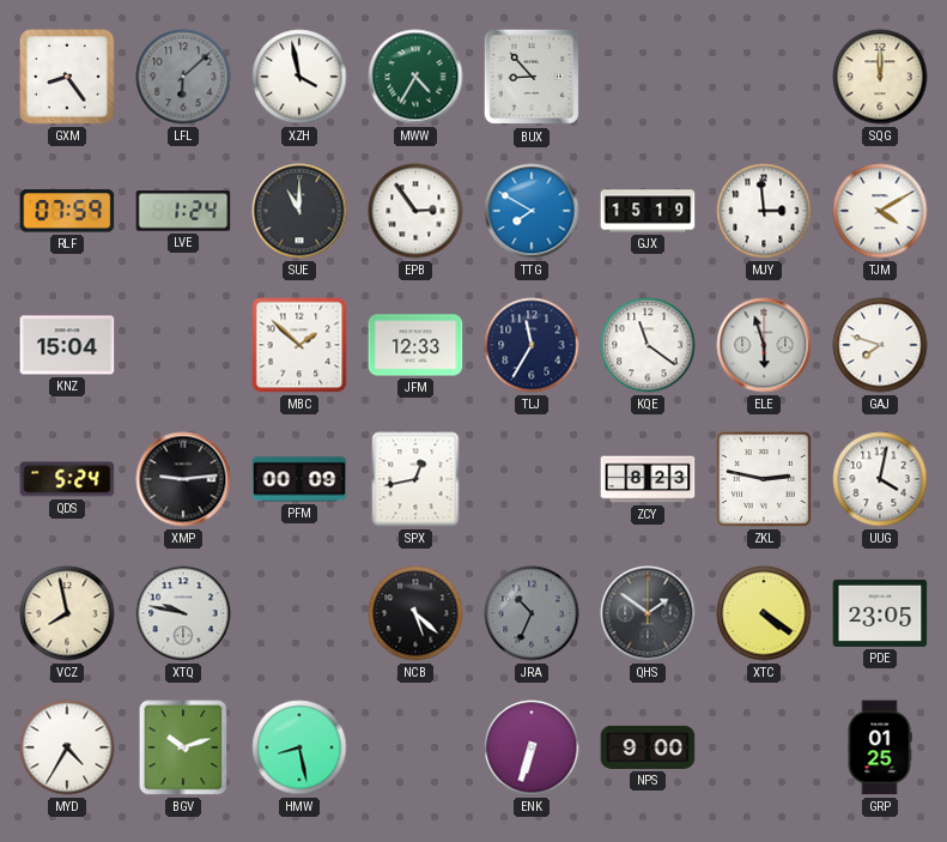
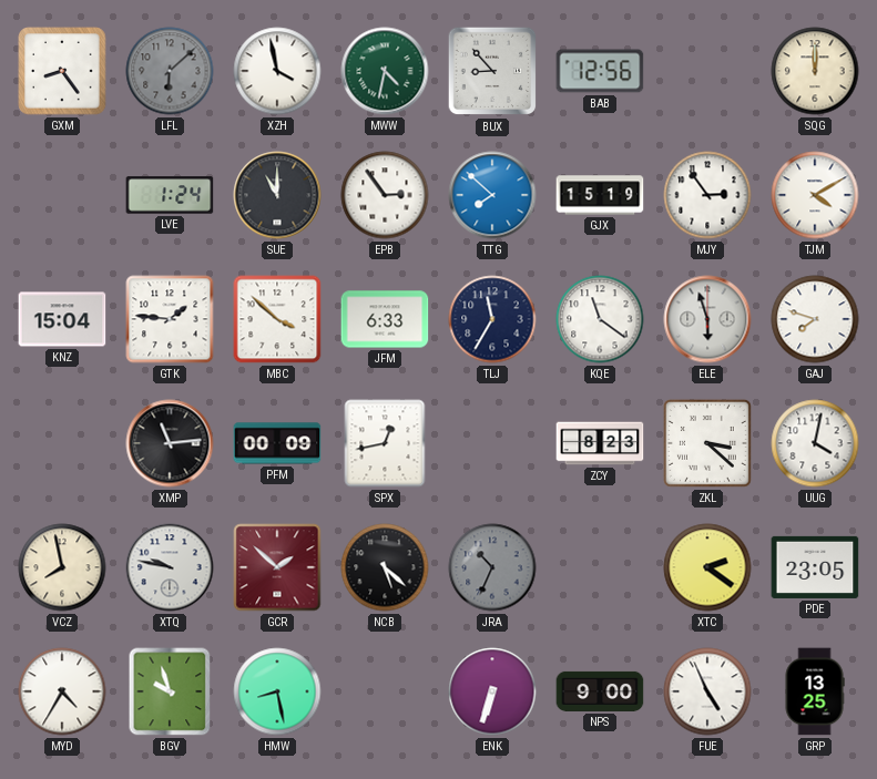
MWW: 4:35 -> 4:32 (385, 71)
BAB: none -> 12:56 (600, 71)
RLF: 07:59 -> none (67, 211)
TTG: 7:50 -> 7:52 (492, 195)
MJY: 2:59 -> 2:54 (707, 195)
GTK: none -> 1:46 (170, 319)
MBC: 1:52 -> 3:52 (277, 319)
JFM: 12:33 -> 6:33 (385, 319)
QDS: 5:24 -> none (67, 479)
XMP: 9:14 -> 11:14 (170, 443)
ZKL: 2:47 -> 3:22 (707, 443)
GCR: none -> 1:52 (277, 567)
QHS: 1:51 -> none (648, 613)
XTC: 4:21 -> 2:21 (707, 567)
BGV: 10:12 -> 9:57 (170, 691)
FUE: none -> 4:56 (707, 691)
GRP: 01:25 -> 13:25 (815, 691)
